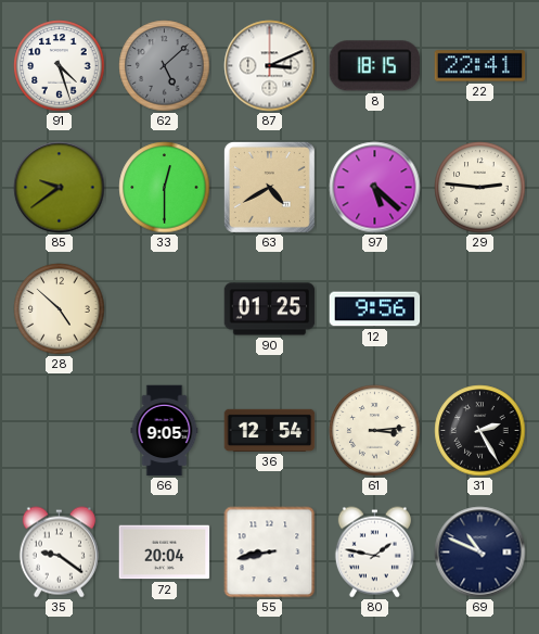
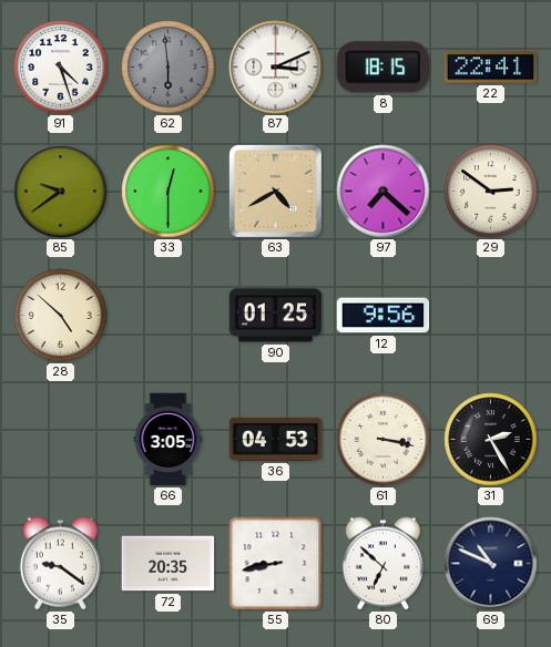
62: 5:08 -> 5:59 (169, 68)
97: 5:22 -> 7:22 (384, 192)
29: 2:46 -> 2:51 (491, 192)
66: 9:05 -> 3:05 (169, 440)
36: 12:54 -> 04:53 (276, 439)
61: 3:14 -> 3:17 (384, 440)
72: 20:04 -> 20:35 (169, 564)
80: 1:47 -> 6:52 (382, 564)
